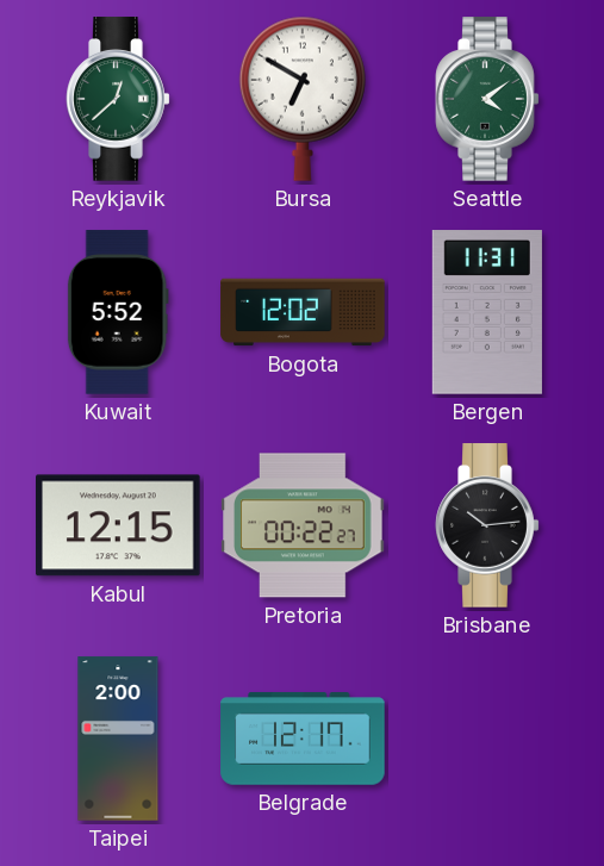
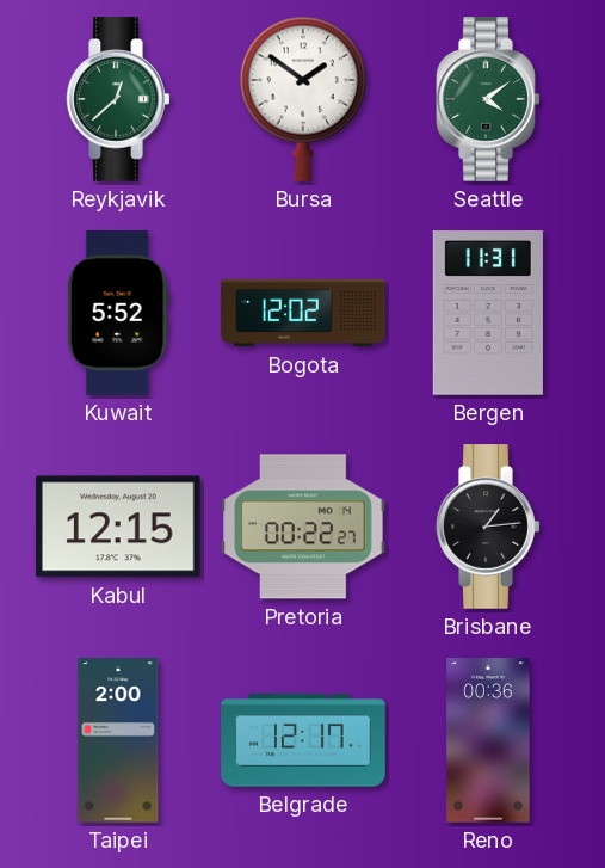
Bursa: 6:50 -> 1:51 (303, 99)
Brisbane: 10:14 -> 1:14 (488, 527)
Reno: none -> 00:36 (488, 740)
